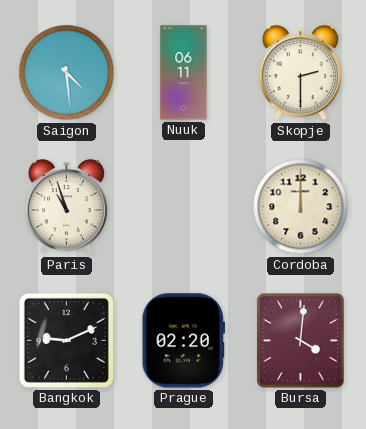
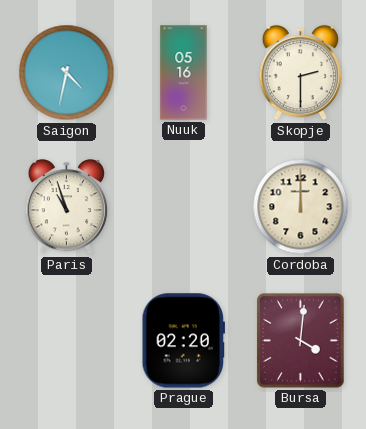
Saigon: 4:29 -> 4:32 (67, 73)
Nuuk: 06:11 -> 05:16 (184, 73)
Bangkok: 9:11 -> none (66, 340)
